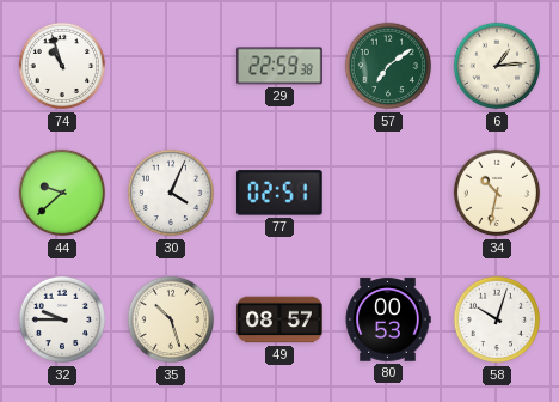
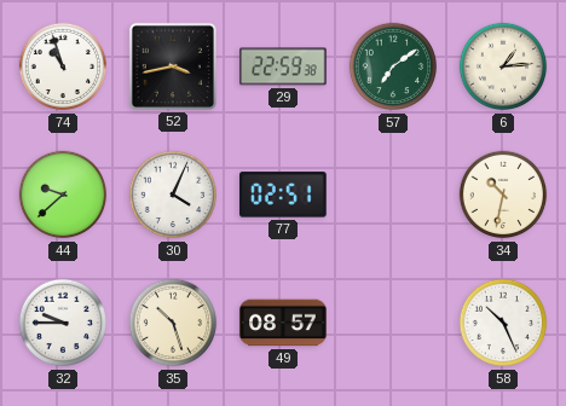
52: none -> 3:43 (173, 66)
80: 00:53 -> none (388, 319)
58: 10:03 -> 10:26 (503, 323)
